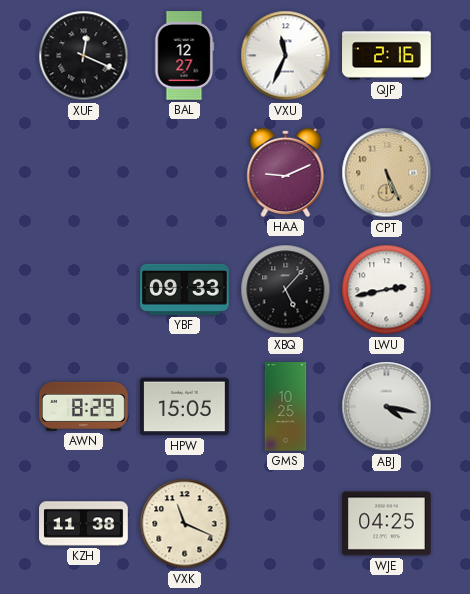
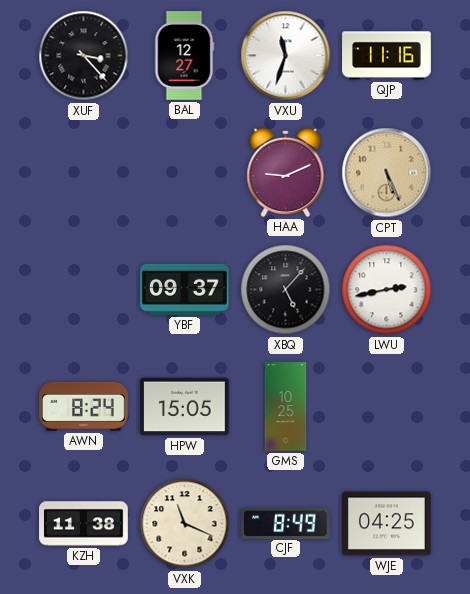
XUF: 12:19 -> 3:23 (84, 56)
VXU: 11:34 -> 11:33 (286, 56)
QJP: 2:16 -> 11:16 (387, 56)
YBF: 09:33 -> 09:37 (185, 289)
AWN: 8:29 -> 8:24 (84, 406)
ABJ: 4:17 -> none (387, 407)
CJF: none -> 8:49 (286, 523)
